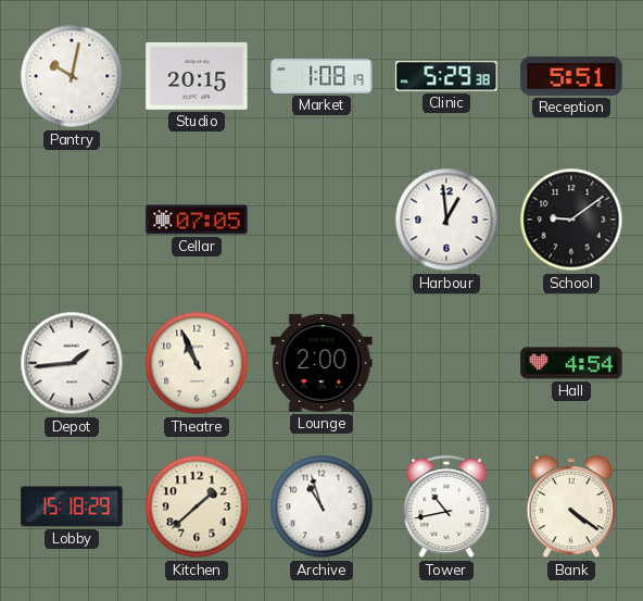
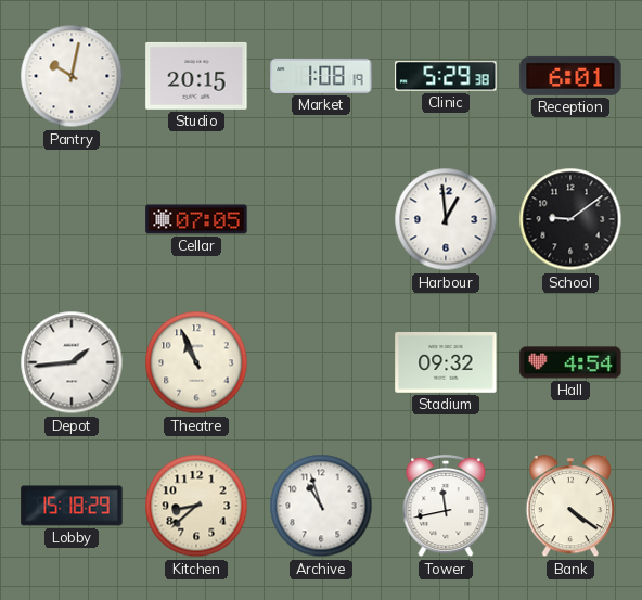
Reception: 5:51 -> 6:01 (570, 76)
Lounge: 2:00 -> none (321, 363)
Stadium: none -> 09:32 (446, 363)
Kitchen: 1:38 -> 8:38 (196, 506)
Tower: 10:43 -> 11:43 (446, 507)
